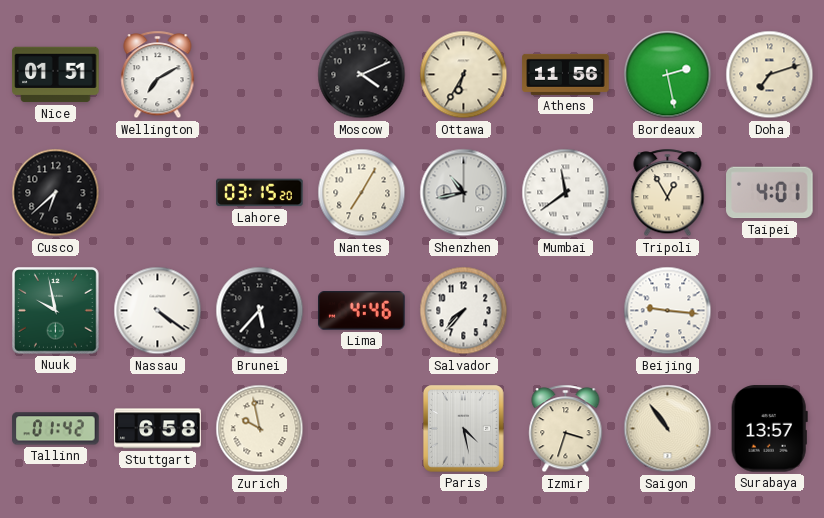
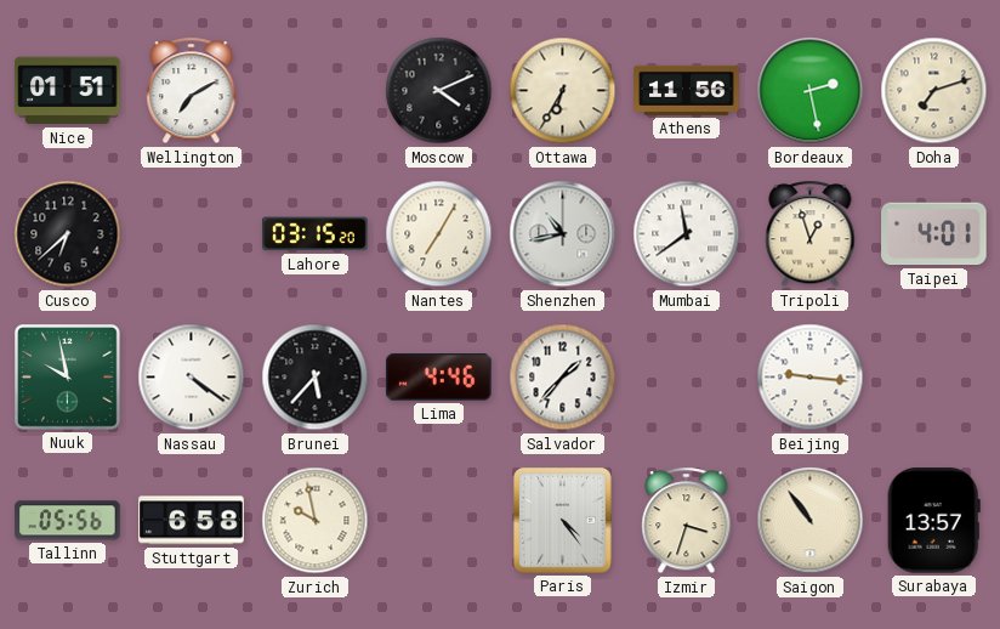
Tripoli: 12:55 -> 12:57 (811, 234)
Salvador: 7:37 -> 1:37 (563, 378)
Tallinn: 01:42 -> 05:56 (68, 521)
Paris: 4:28 -> 4:24 (563, 521)
